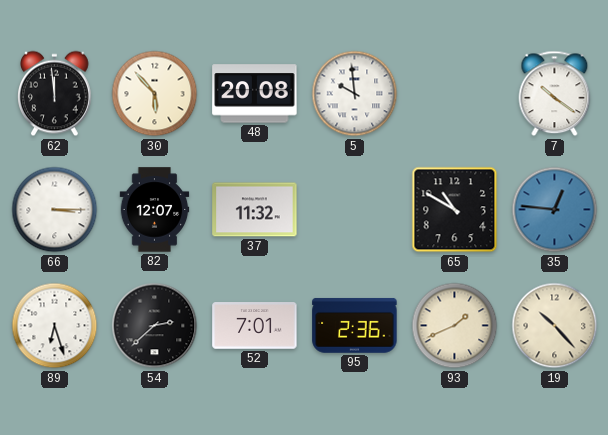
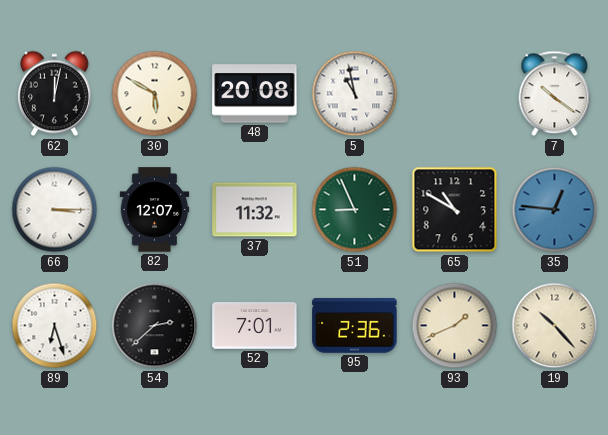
62: 11:59 -> 12:02 (55, 94)
30: 5:53 -> 5:50 (155, 94)
5: 9:59 -> 10:58 (355, 94)
51: none -> 8:56 (355, 210)
